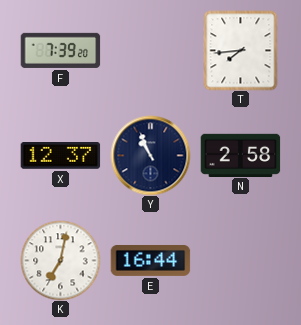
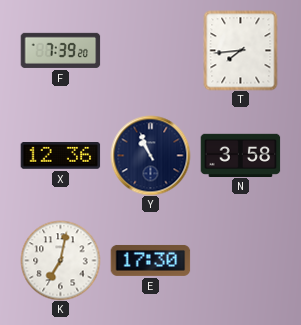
X: 12:37 -> 12:36 (60, 156)
N: 2:58 -> 3:58 (240, 155)
E: 16:44 -> 17:30 (150, 260)
